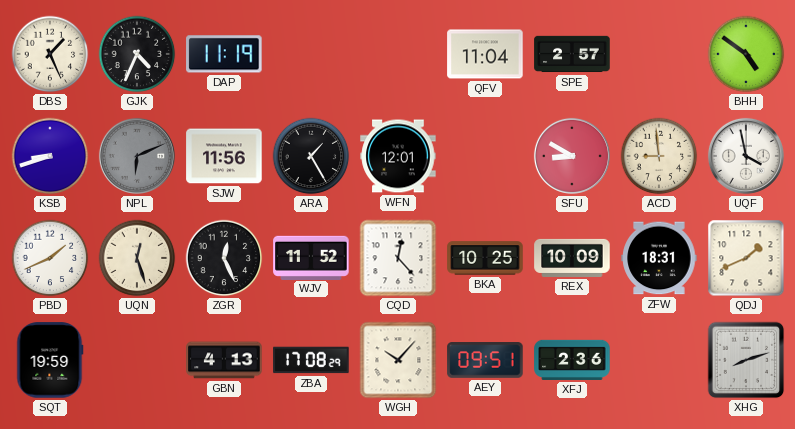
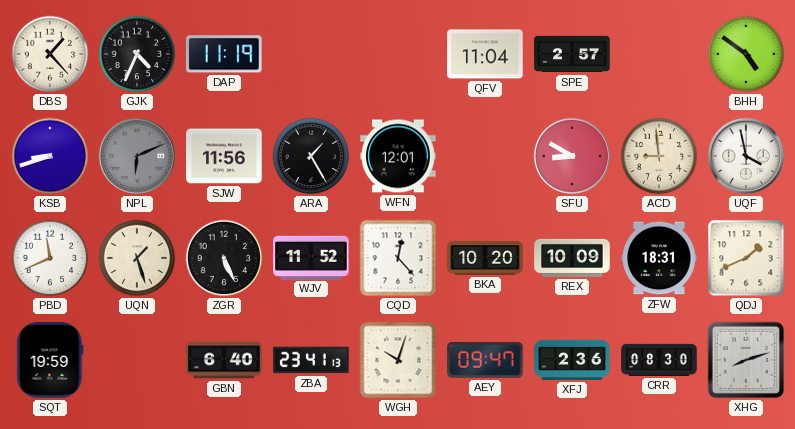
DBS: 1:26 -> 1:23 (50, 54)
PBD: 1:41 -> 11:41 (50, 258)
UQN: 12:27 -> 1:27 (137, 258)
ZGR: 12:26 -> 5:26 (224, 258)
BKA: 10:25 -> 10:20 (485, 258)
GBN: 4:13 -> 6:40 (224, 360)
ZBA: 17:08 -> 23:41 (311, 360)
WGH: 10:07 -> 10:03 (398, 360)
AEY: 09:51 -> 09:47 (485, 360)
CRR: none -> 08:30 (659, 360)
